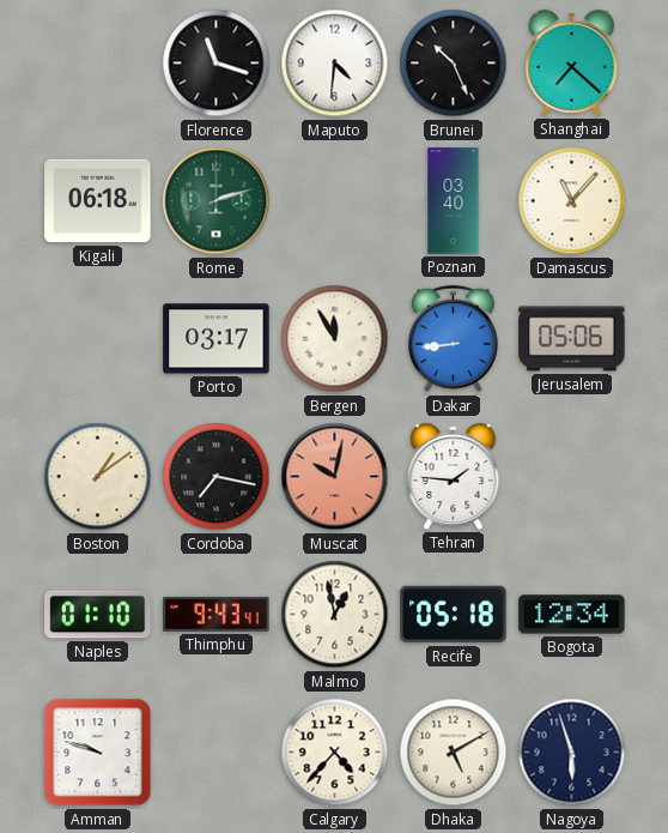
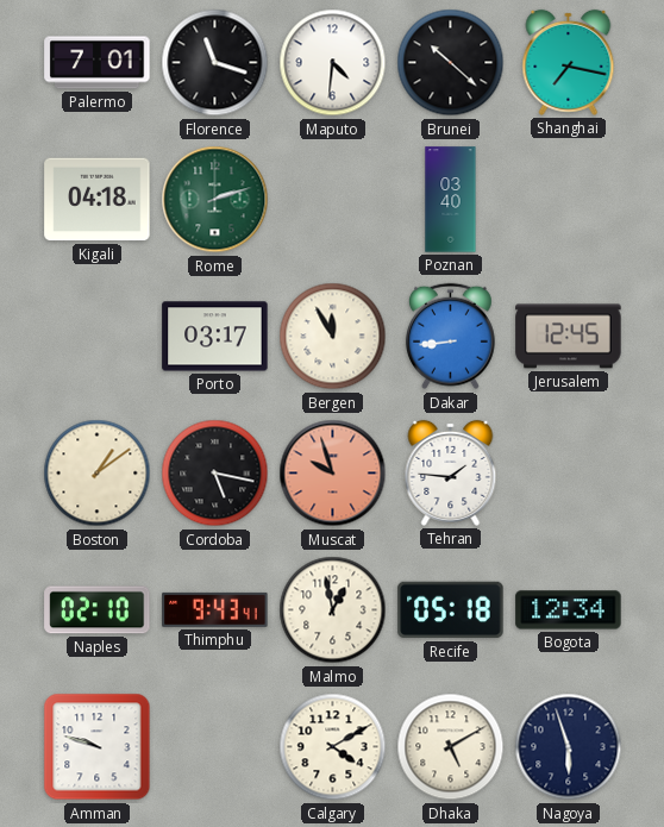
Palermo: none -> 7:01 (98, 63)
Brunei: 10:26 -> 10:22 (451, 63)
Shanghai: 7:22 -> 7:17 (569, 62)
Kigali: 06:18 -> 04:18 (98, 200)
Damascus: 11:07 -> none (572, 201)
Jerusalem: 05:06 -> 12:45 (569, 337)
Cordoba: 7:17 -> 5:17 (215, 474)
Muscat: 10:02 -> 9:57 (333, 474)
Naples: 01:10 -> 02:10 (98, 610)
Calgary: 4:37 -> 4:10 (333, 747)
